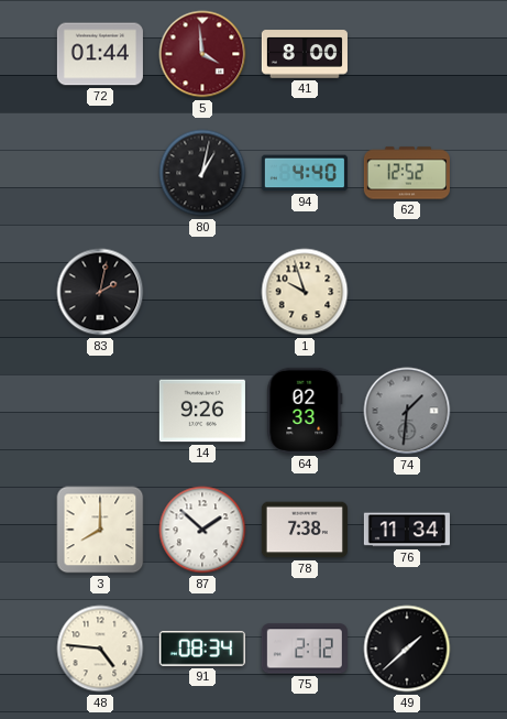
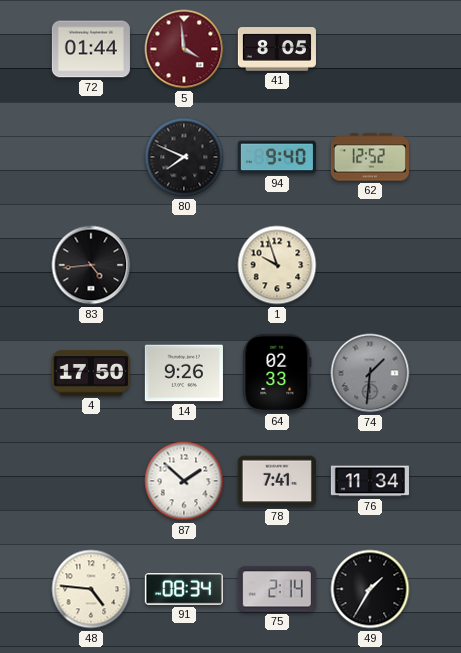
41: 8:00 -> 8:05 (277, 49)
80: 1:02 -> 7:49 (184, 157)
94: 4:40 -> 9:40 (277, 157)
83: 2:02 -> 4:44 (91, 265)
4: none -> 17:50 (91, 373)
3: 8:00 -> none (100, 530)
78: 7:38 -> 7:41 (277, 481)
75: 2:12 -> 2:14 (277, 589)
49: 1:38 -> 1:35 (370, 589)
